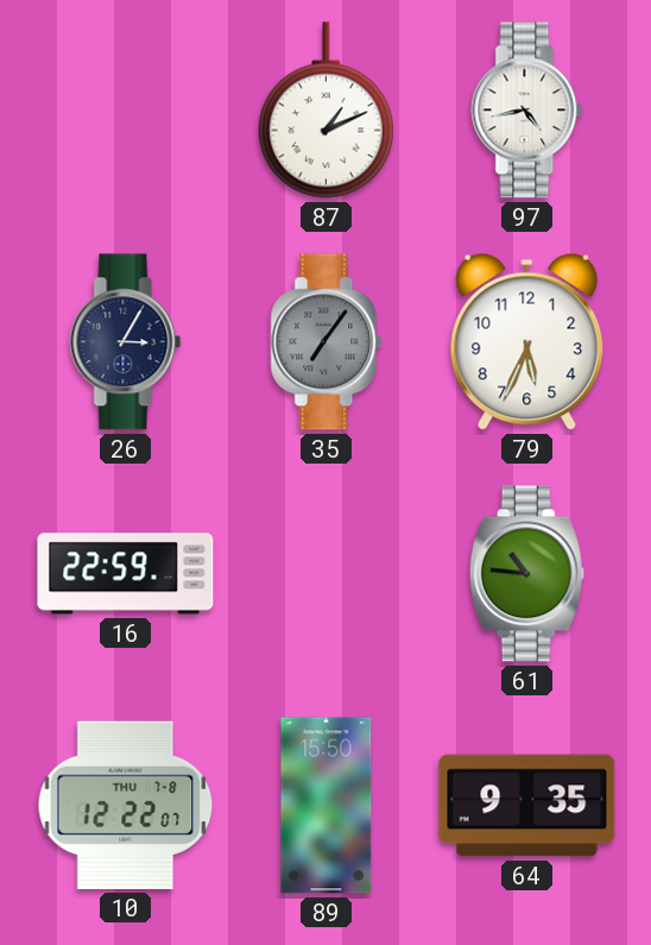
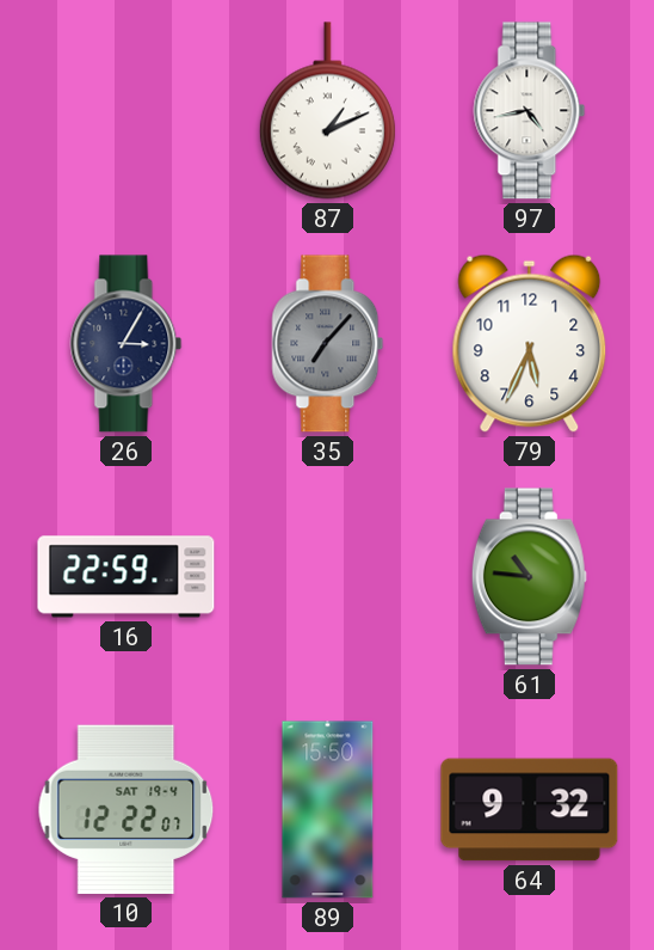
35: 7:06 -> 7:07 (328, 344)
10 date: THU 7-8 -> SAT 19-4 (127, 809)
64: 9:35 -> 9:32 (530, 810)
